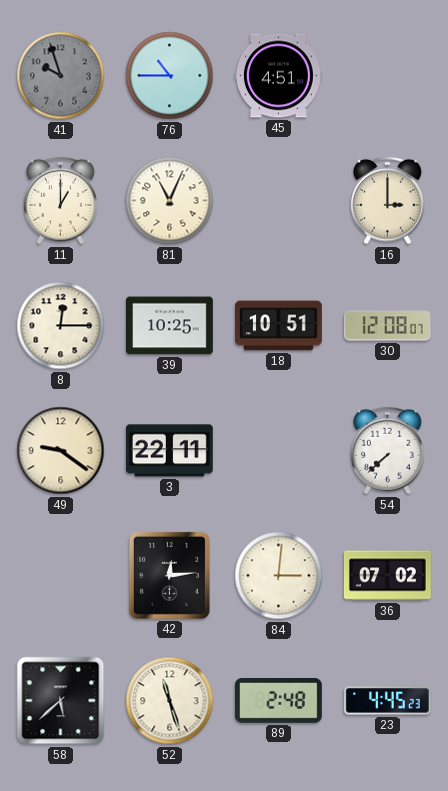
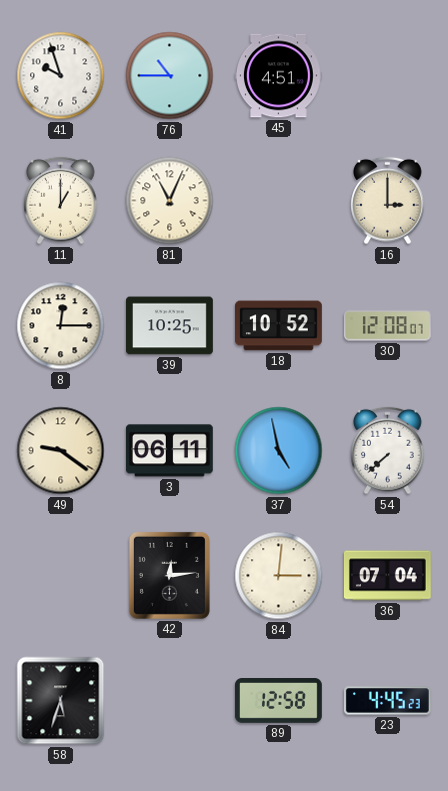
41 dial: grey -> white (61, 76)
18: 10:51 -> 10:52 (279, 326)
3: 22:11 -> 06:11 (169, 451)
37: none -> 4:58 (279, 451)
36: 07:02 -> 07:04 (387, 576)
58: 5:38 -> 5:33 (61, 701)
52: 11:27 -> none (170, 701)
89: 2:48 -> 12:58 (278, 701)
